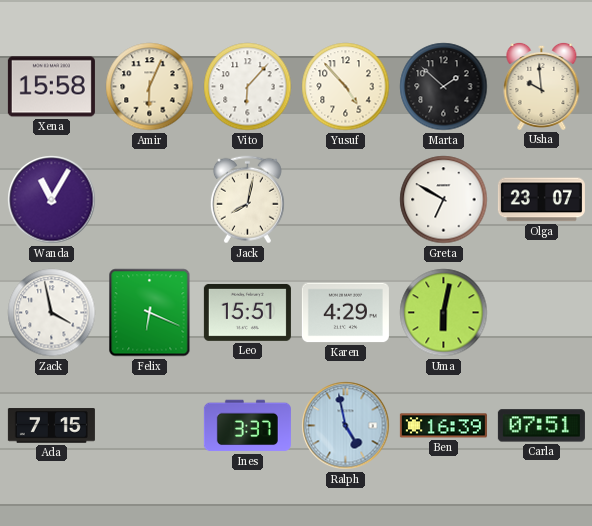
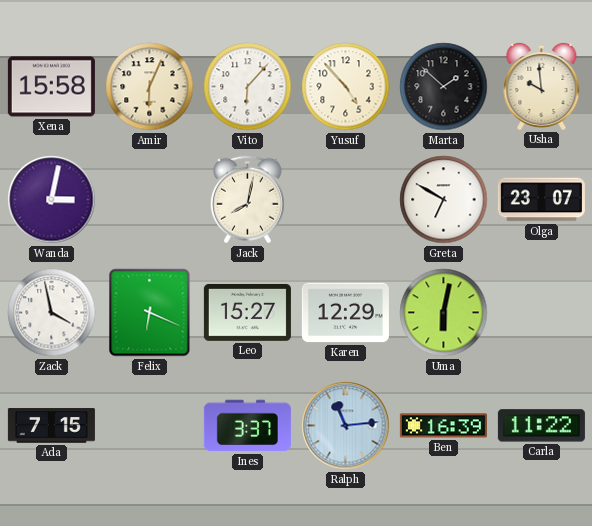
Wanda: 11:05 -> 3:02 (52, 200)
Leo: 15:51 -> 15:27 (247, 312)
Karen: 4:29 -> 12:29 (345, 313)
Ralph: 4:58 -> 11:14 (346, 426)
Carla: 07:51 -> 11:22 (541, 426)
